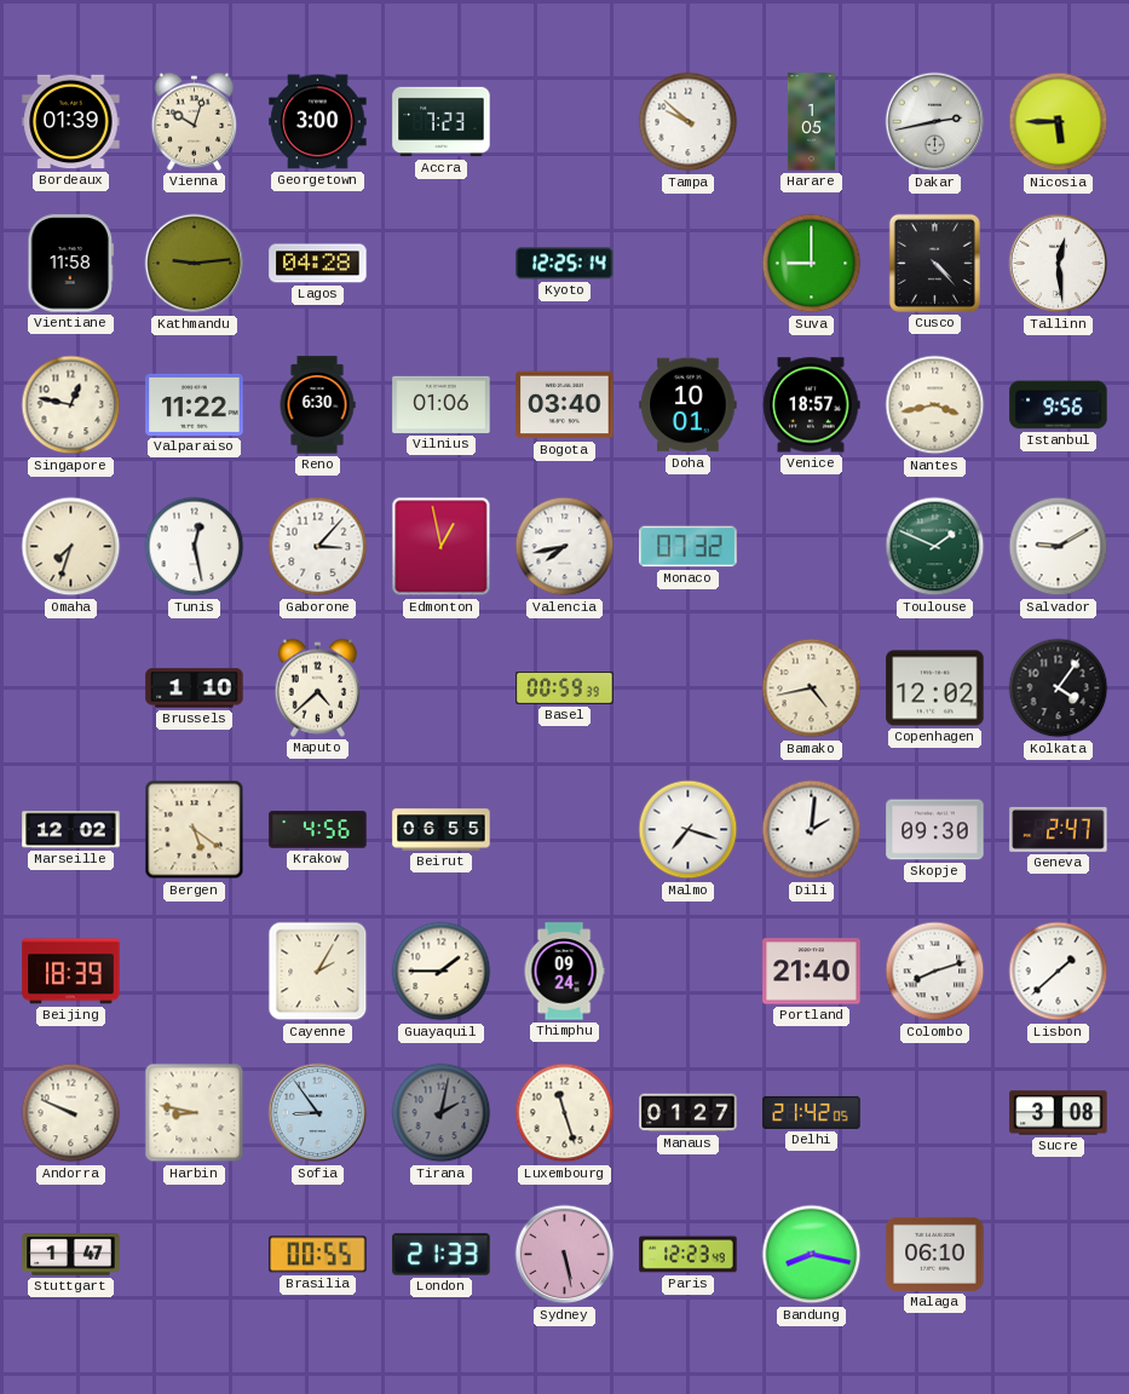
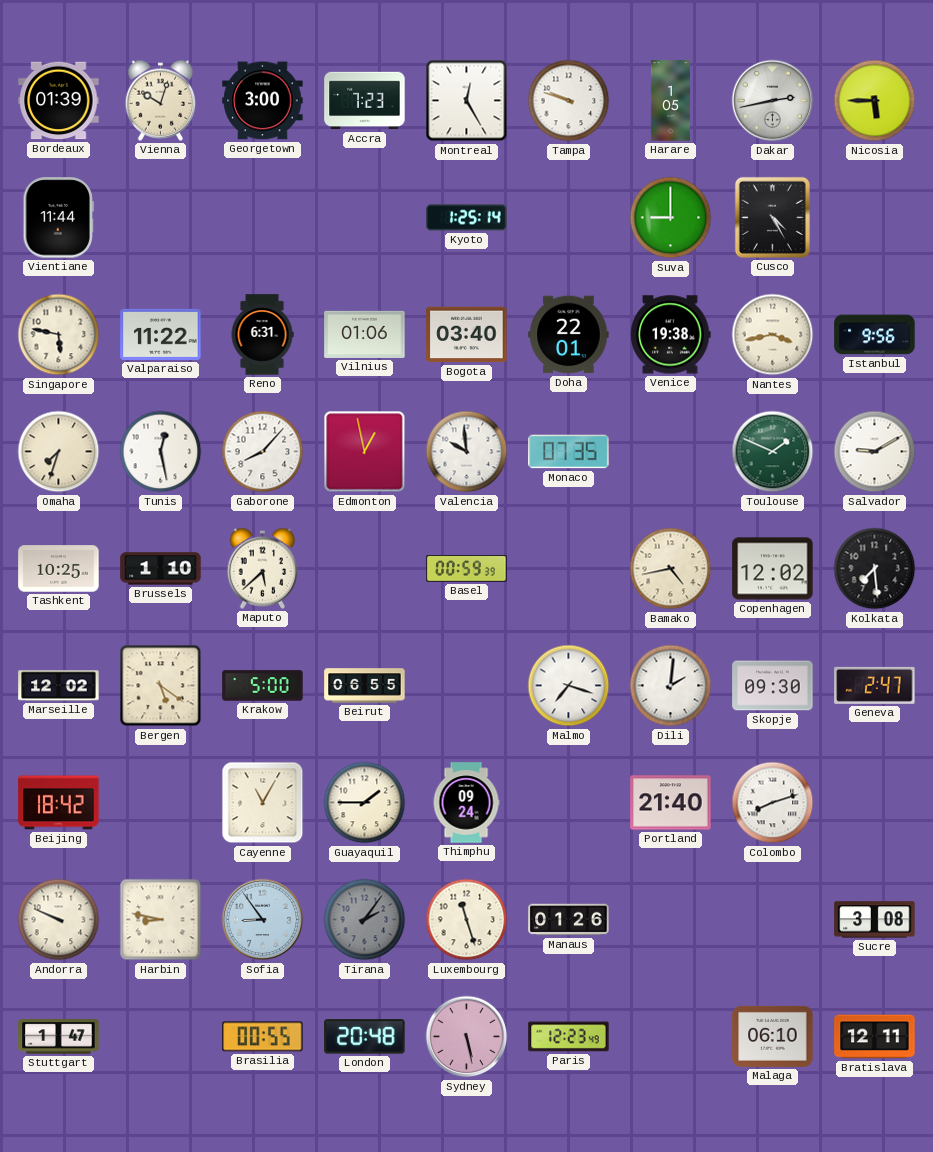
Montreal: none -> 12:25 (467, 101)
Tampa: 9:52 -> 9:48 (569, 101)
Vientiane: 11:58 -> 11:44 (58, 218)
Kathmandu: 9:14 -> none (195, 264)
Lagos: 04:28 -> none (318, 264)
Kyoto: 12:25 -> 1:25 (467, 218)
Cusco: 4:23 -> 4:25 (772, 217)
Tallinn: 12:29 -> none (1059, 264)
Singapore: 12:47 -> 5:47 (59, 335)
Reno: 6:30 -> 6:31 (262, 335)
Doha: 10:01 -> 22:01 (569, 335)
Venice: 18:57 -> 19:38 (671, 335)
Gaborone: 3:07 -> 8:07 (263, 452)
Valencia: 7:43 -> 9:59 (467, 452)
Monaco: 07:32 -> 07:35 (569, 452)
Tashkent: none -> 10:25 (59, 569)
Maputo: 4:38 -> 5:38 (263, 568)
Kolkata: 4:06 -> 7:29 (875, 569)
Krakow: 4:56 -> 5:00 (263, 686)
Beijing: 18:39 -> 18:42 (59, 803)
Cayenne: 2:05 -> 11:05 (263, 803)
Lisbon: 1:38 -> none (1059, 972)
Tirana: 2:02 -> 2:06 (365, 920)
Manaus: 01:27 -> 01:26 (569, 920)
Delhi: 21:42 -> none (812, 1112)
London: 21:33 -> 20:48 (365, 1037)
Bandung: 8:17 -> none (812, 1255)
Bratislava: none -> 12:11 (875, 1037)
